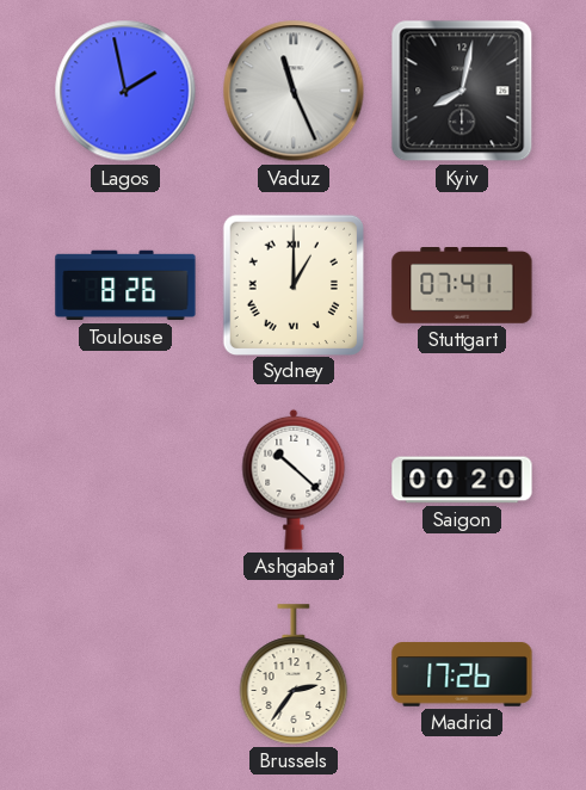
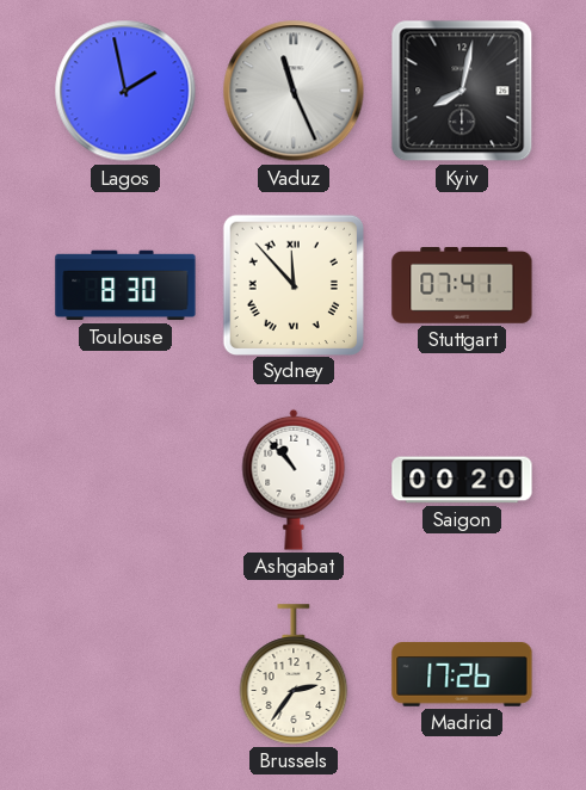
Toulouse: 8:26 -> 8:30 (125, 285)
Sydney: 1:00 -> 11:53 (292, 284)
Ashgabat: 10:22 -> 10:53 (294, 480)
